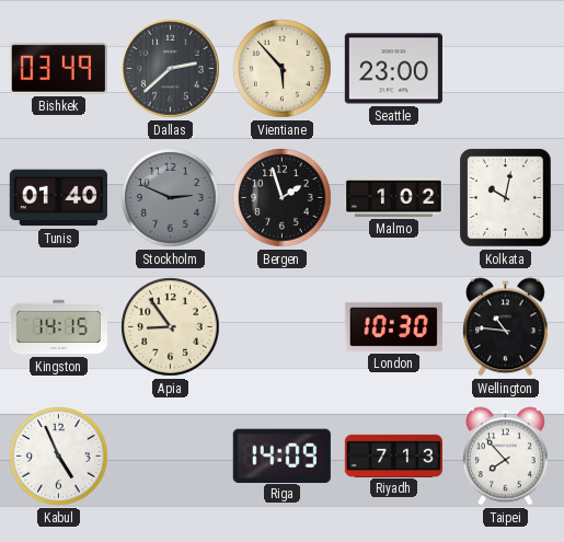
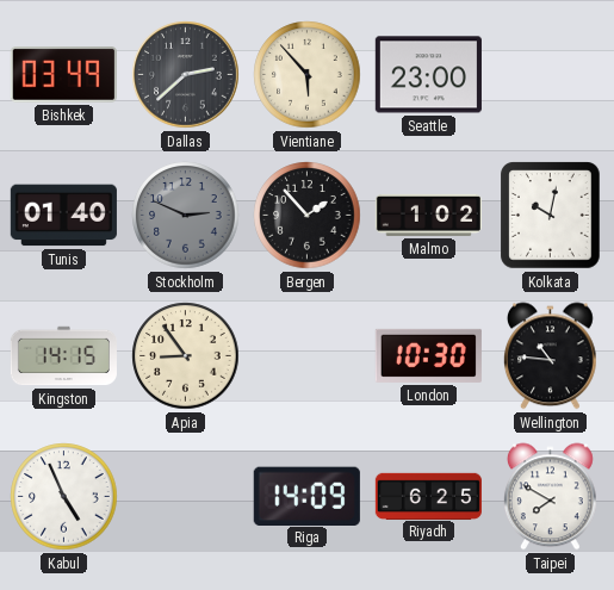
Bergen: 1:57 -> 1:53 (308, 216)
Riyadh: 7:13 -> 6:25 (428, 496)
Taipei: 7:53 -> 7:50 (551, 497)
